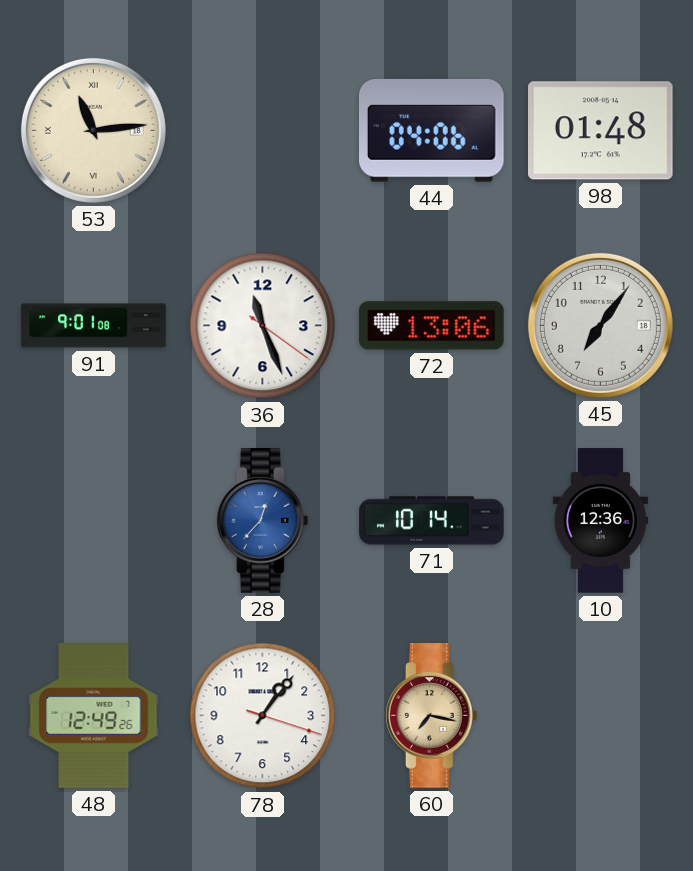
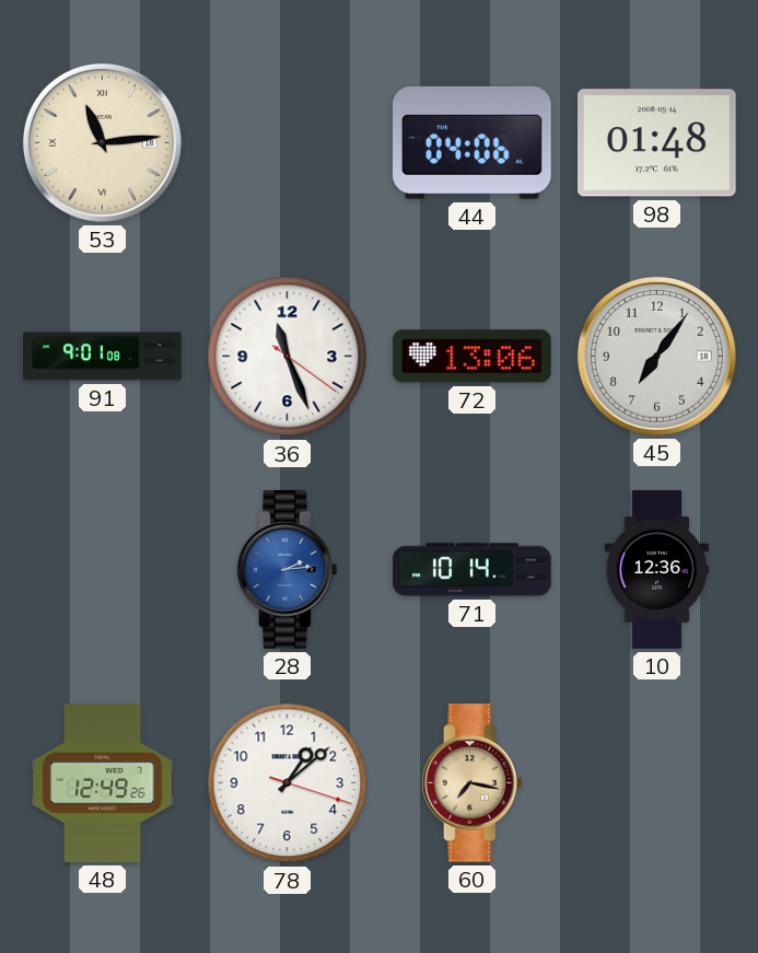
28: 12:37 -> 2:14 (288, 570)
78: 1:06 -> 1:08 (288, 783)
